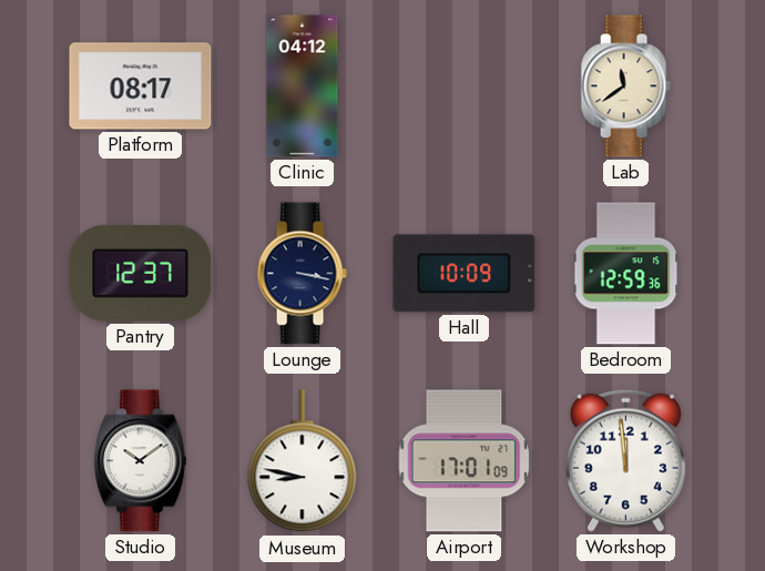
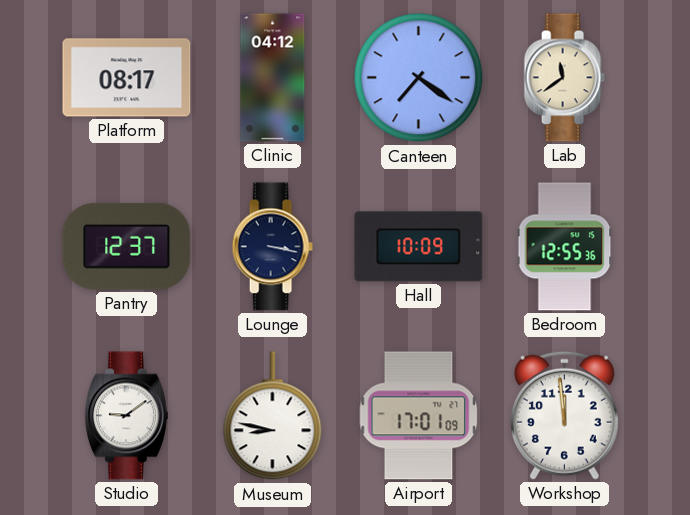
Canteen: none -> 7:21 (419, 78)
Bedroom: 12:59 -> 12:55 (565, 247)
Studio: 10:09 -> 9:09 (126, 416)
